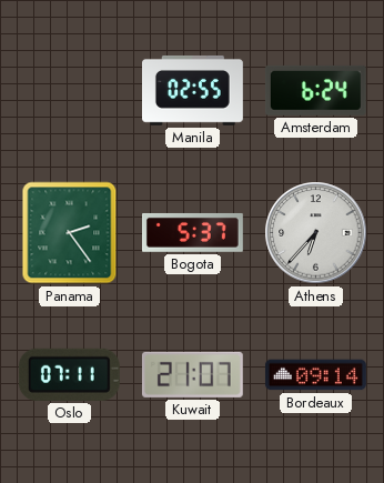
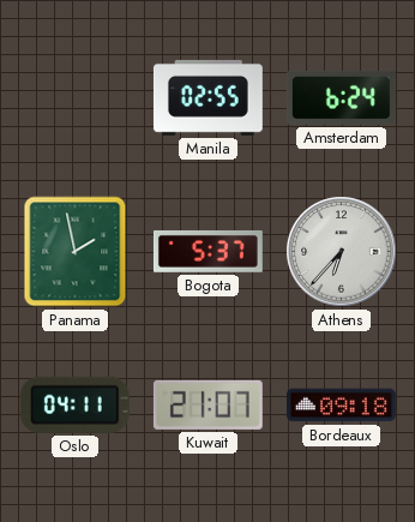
Panama: 2:24 -> 1:58 (76, 252)
Oslo: 07:11 -> 04:11 (74, 404)
Bordeaux: 09:14 -> 09:18 (342, 406)
